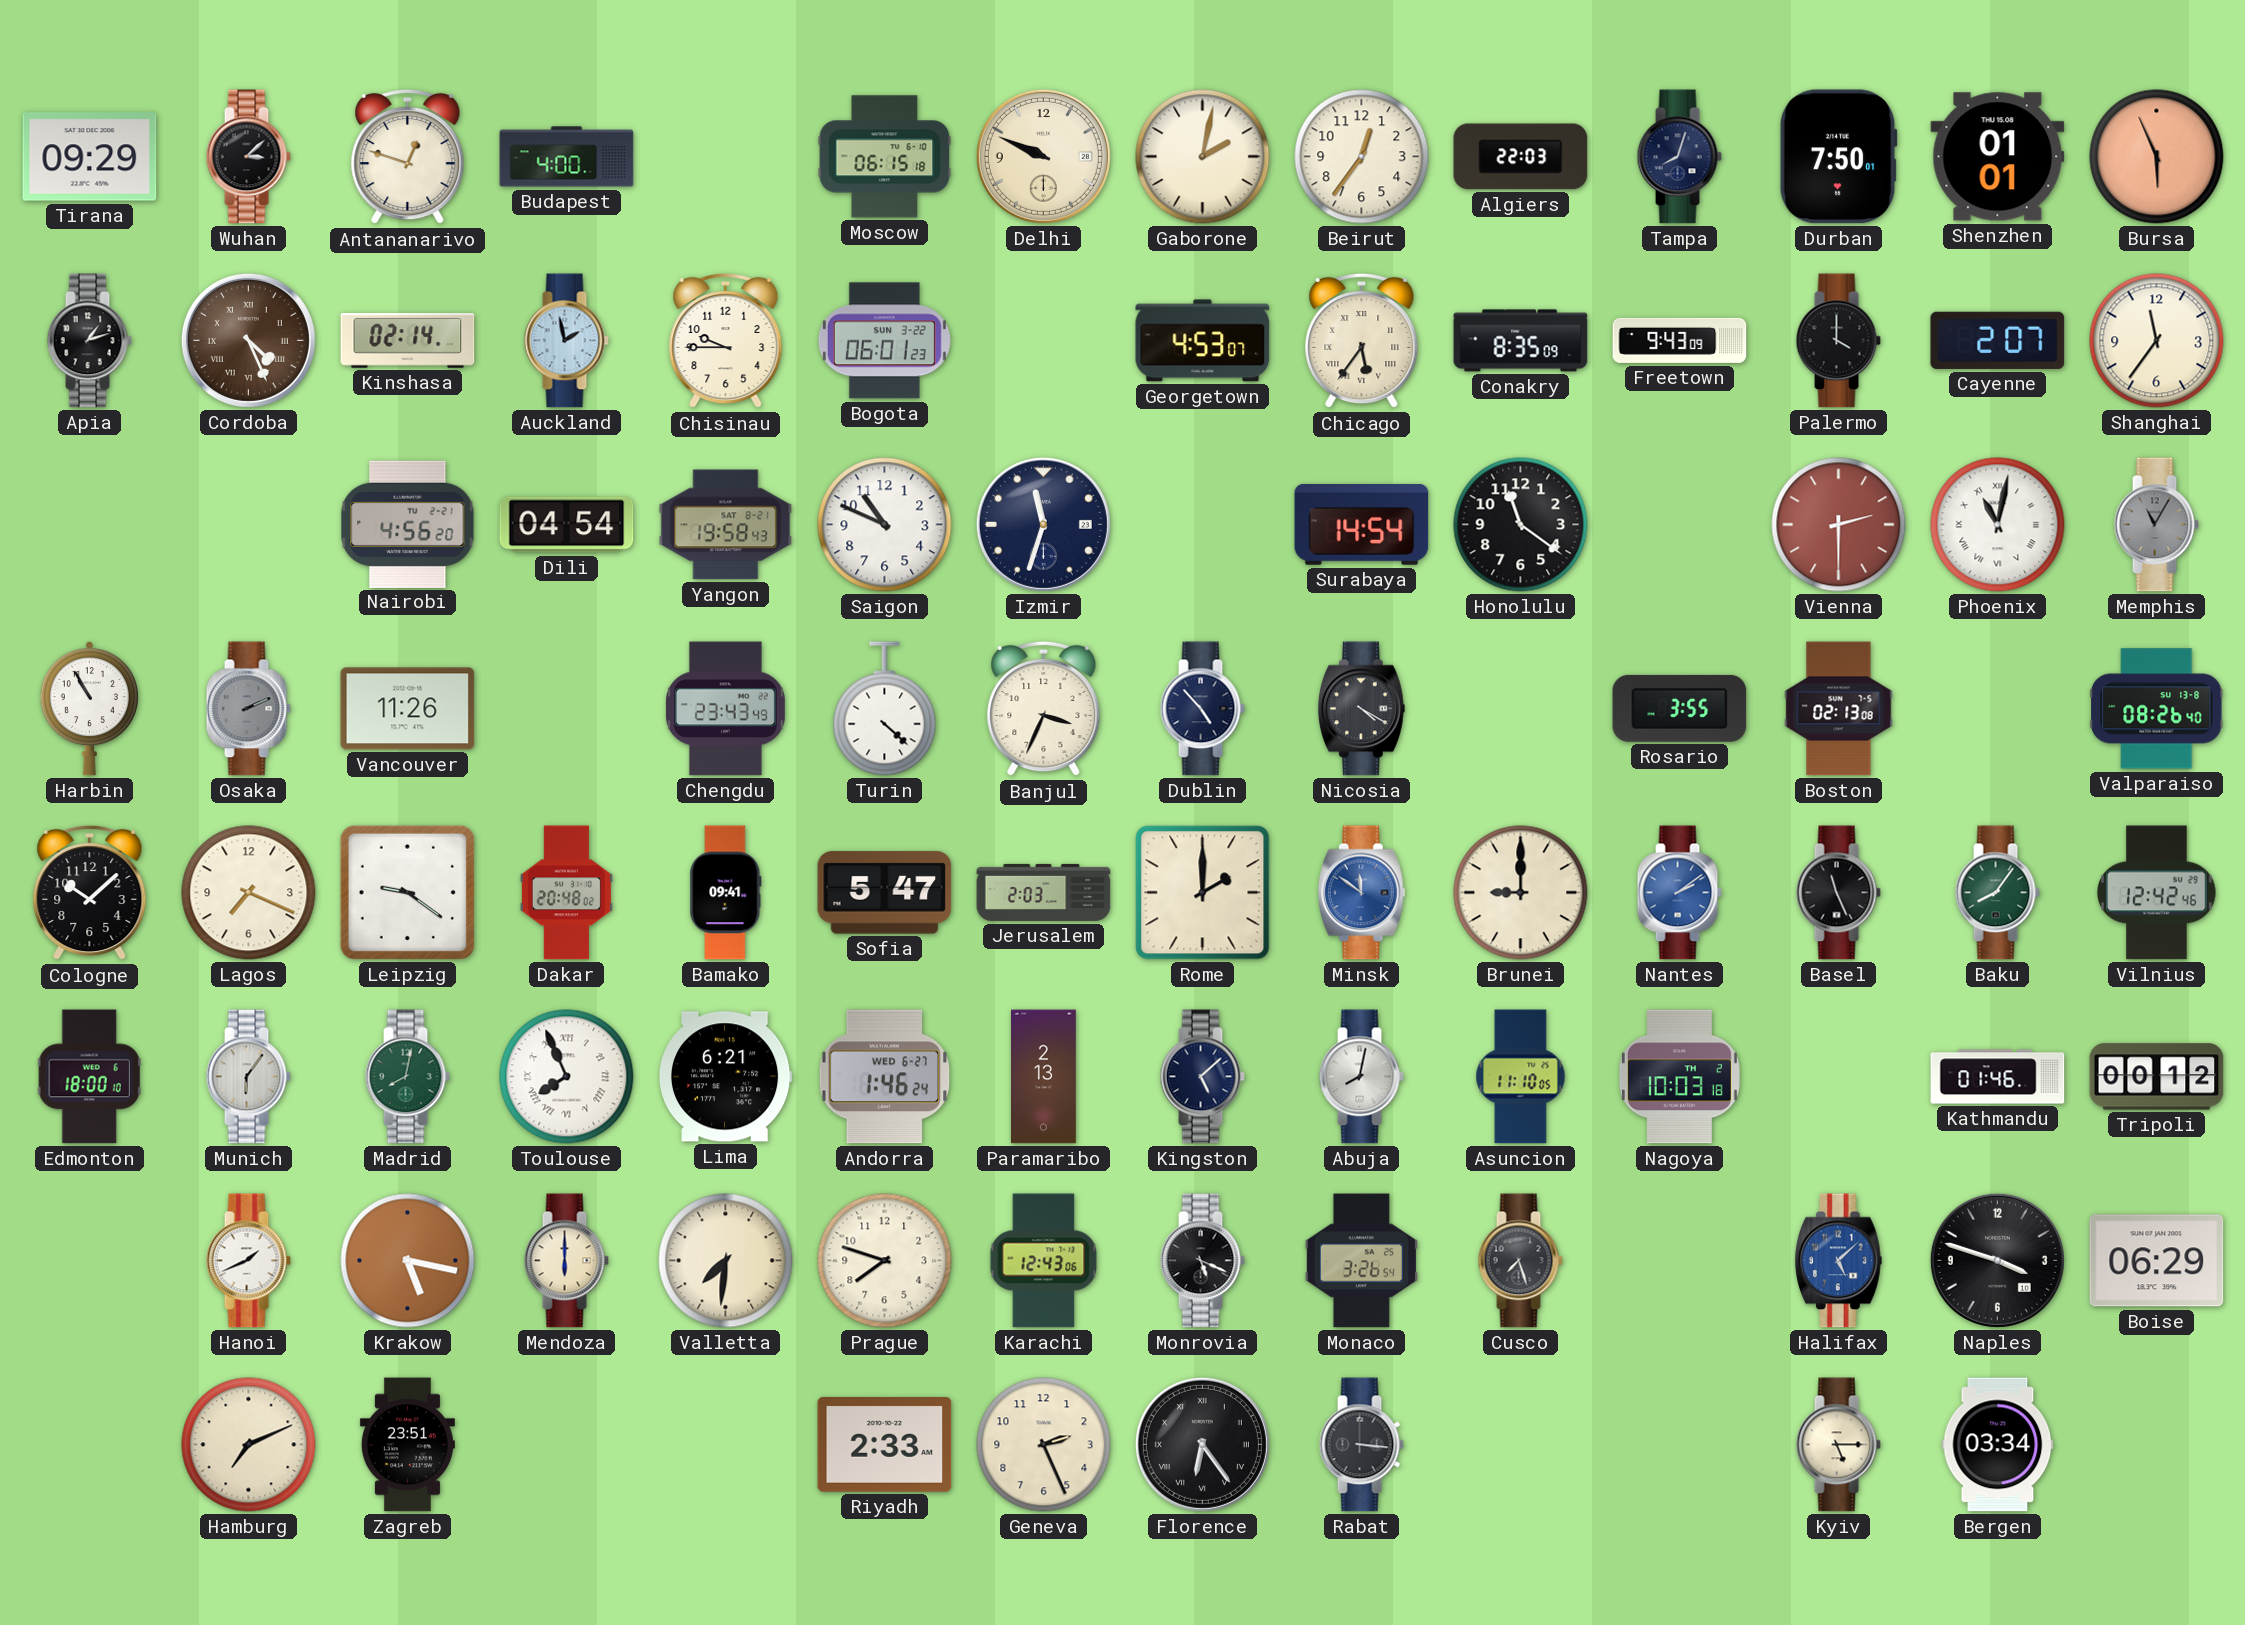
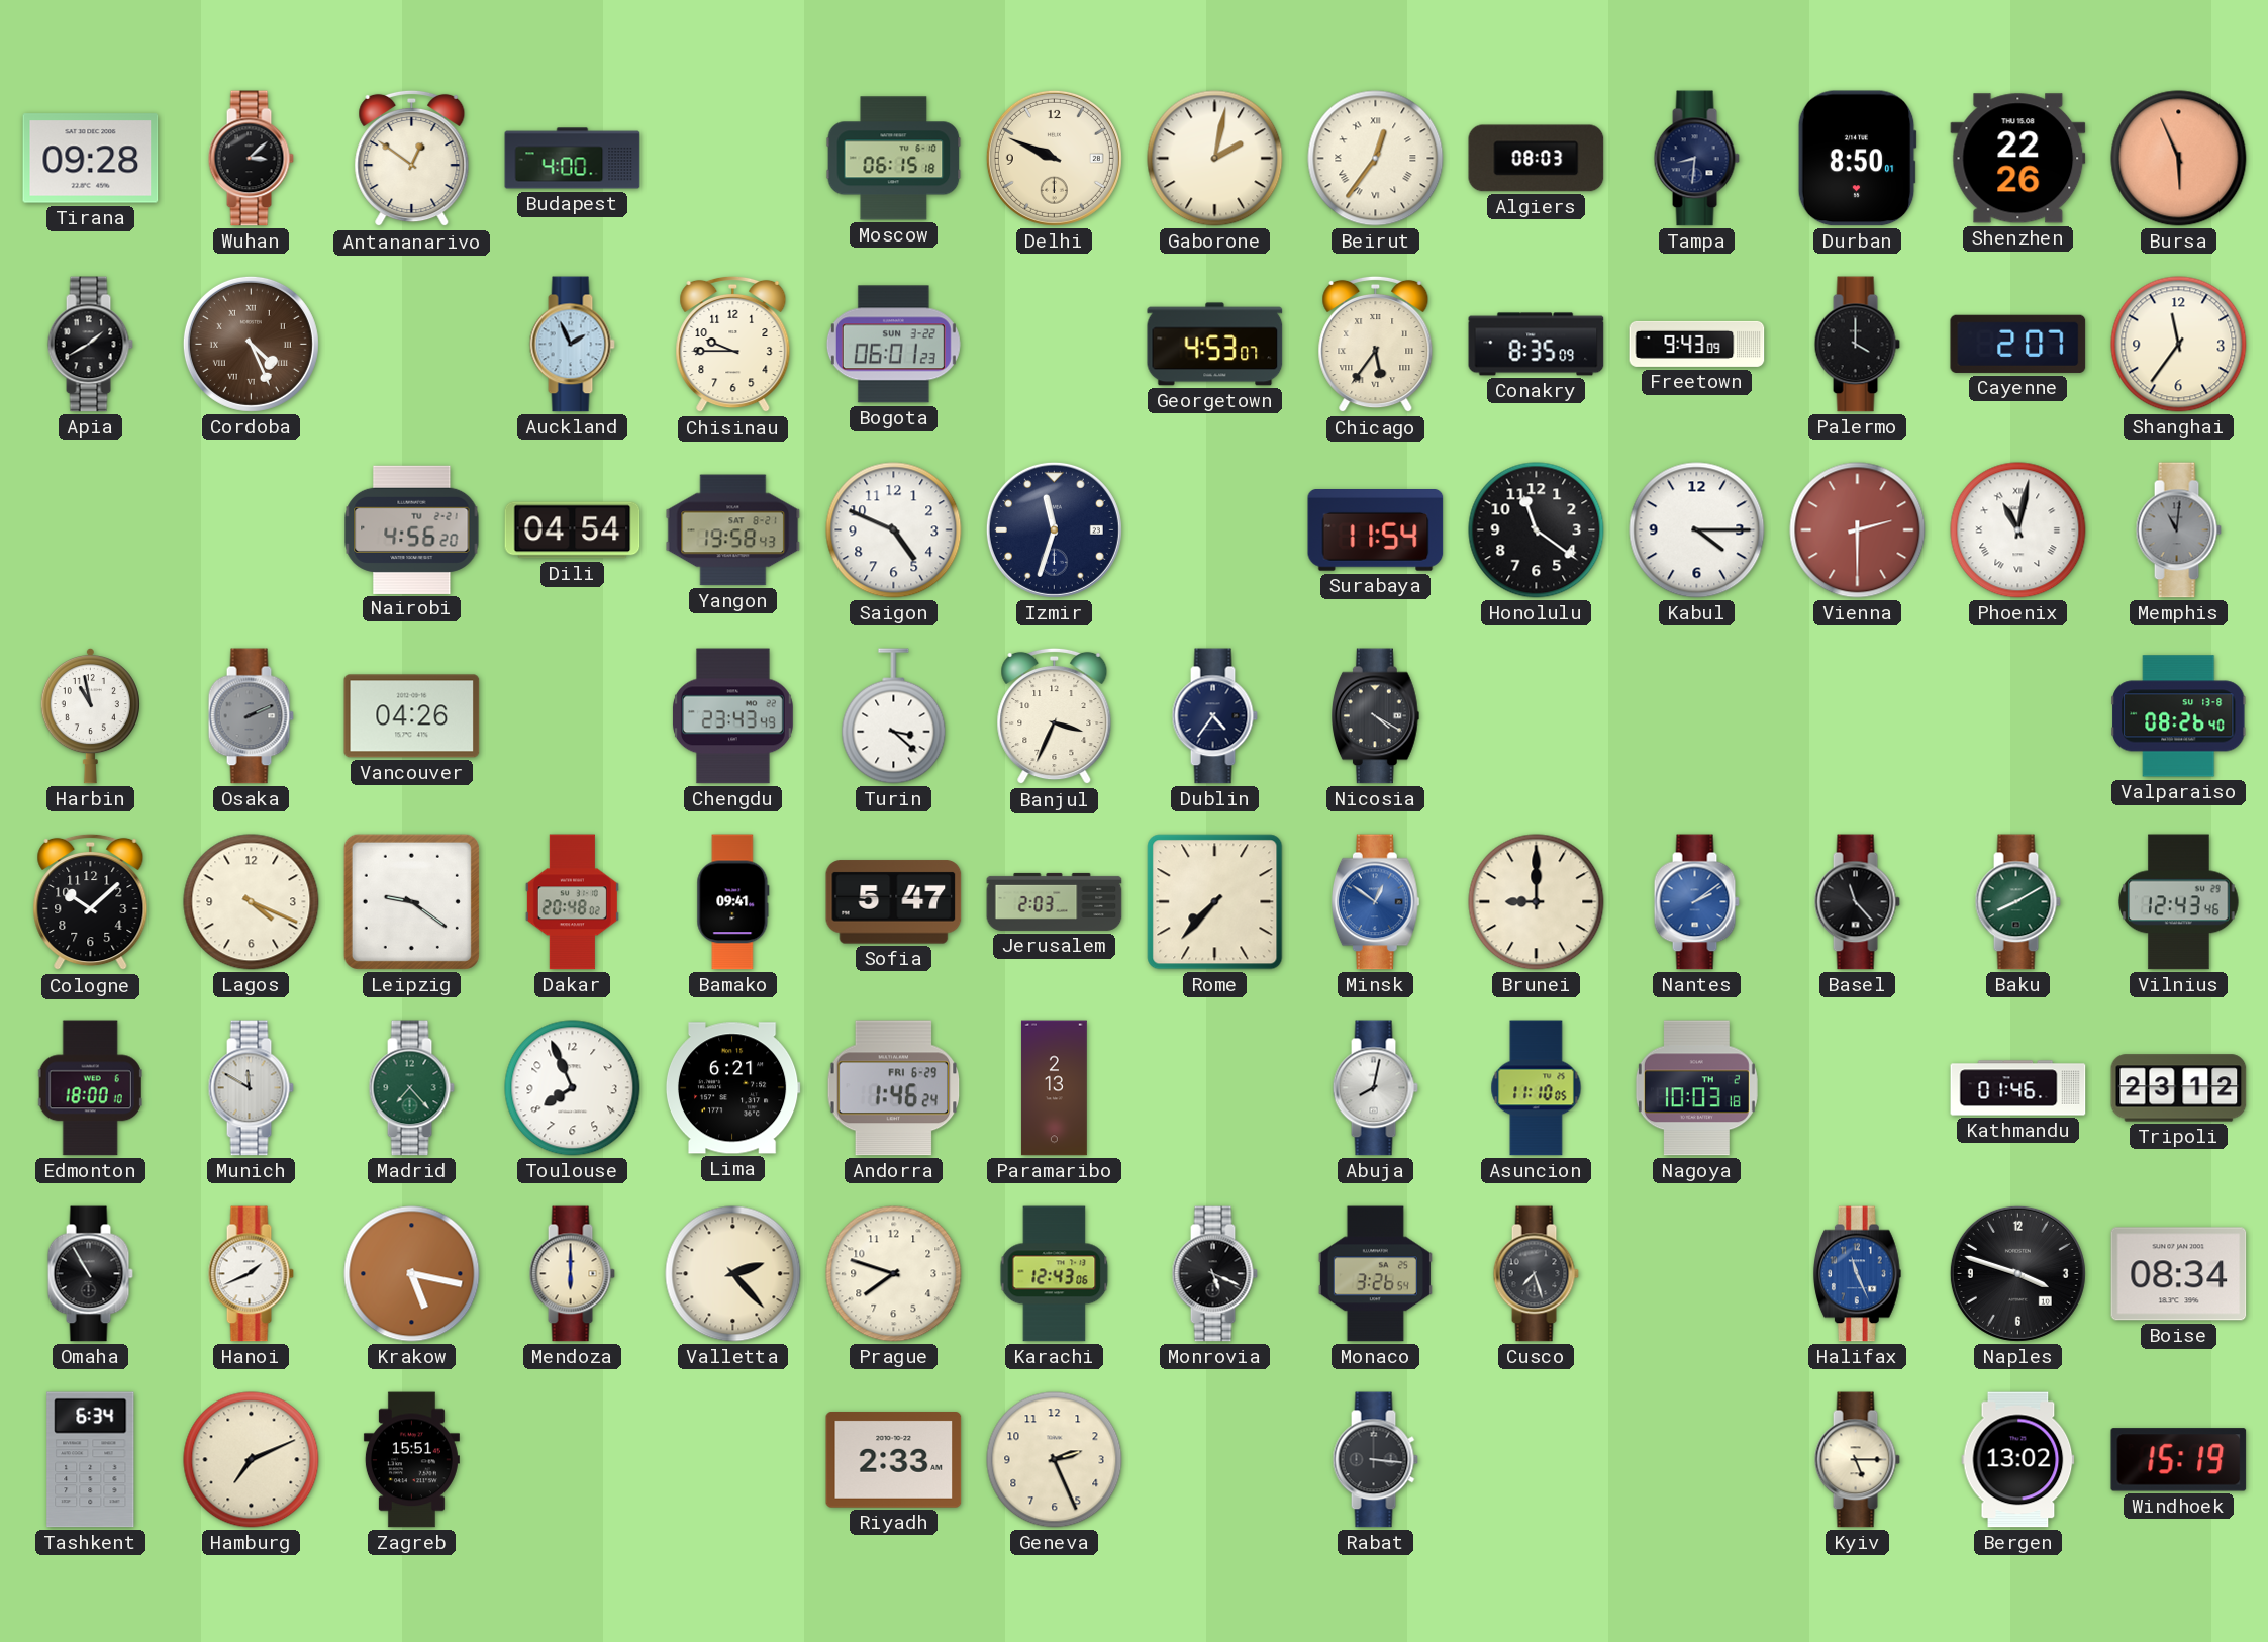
Tirana: 09:29 -> 09:28 (91, 159)
Antananarivo: 12:48 -> 12:51 (412, 159)
Beirut numerals: Arabic -> Roman (1376, 159)
Algiers: 22:03 -> 08:03 (1537, 159)
Tampa: 8:03 -> 8:31 (1696, 159)
Durban: 7:50 -> 8:50 (1857, 159)
Shenzhen: 01:01 -> 22:26 (2018, 159)
Apia: 1:12 -> 1:40 (90, 345)
Kinshasa: 02:14 -> none (408, 341)
Auckland: 1:58 -> 1:56 (572, 345)
Saigon: 10:49 -> 4:49 (894, 530)
Surabaya: 14:54 -> 11:54 (1376, 530)
Kabul: none -> 4:15 (1697, 530)
Memphis: 11:05 -> 11:01 (2178, 530)
Harbin: 10:55 -> 10:58 (90, 715)
Vancouver: 11:26 -> 04:26 (412, 716)
Turin: 4:22 -> 3:22 (894, 716)
Dublin: 4:53 -> 4:36 (1214, 716)
Rosario: 3:55 -> none (1680, 708)
Boston: 02:13 -> none (1839, 709)
Lagos: 7:19 -> 4:19 (252, 902)
Rome: 2:00 -> 7:37 (1215, 902)
Minsk: 11:51 -> 12:51 (1375, 902)
Basel: 11:26 -> 11:23 (1857, 902)
Baku: 8:06 -> 8:10 (2017, 902)
Vilnius: 12:42 -> 12:43 (2179, 902)
Munich: 6:06 -> 11:50 (251, 1088)
Madrid: 8:02 -> 7:23 (411, 1088)
Toulouse numerals: Roman -> Arabic (573, 1088)
Andorra date: WED 6-27 -> FRI 6-29 (894, 1088)
Kingston: 5:08 -> none (1202, 1077)
Tripoli: 00:12 -> 23:12 (2179, 1088)
Omaha: none -> 10:55 (90, 1274)
Valletta: 7:31 -> 2:23 (733, 1274)
Halifax: 5:08 -> 11:26 (1857, 1274)
Boise: 06:29 -> 08:34 (2179, 1274)
Tashkent: none -> 6:34 (91, 1460)
Zagreb: 23:51 -> 15:51 (411, 1460)
Florence: 6:24 -> none (1202, 1444)
Bergen: 03:34 -> 13:02 (2018, 1460)
Windhoek: none -> 15:19 (2179, 1460)
